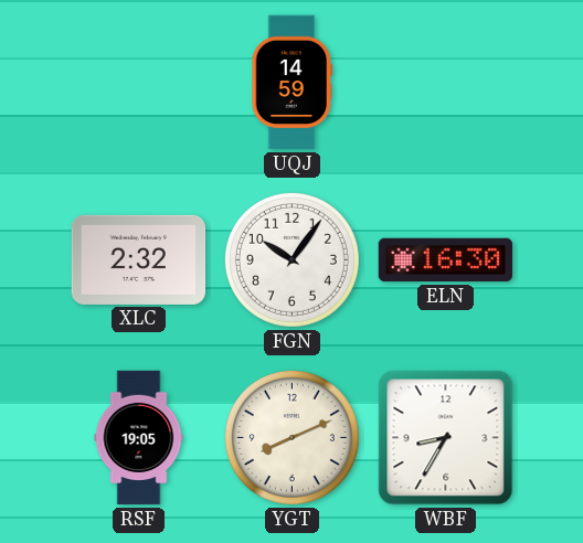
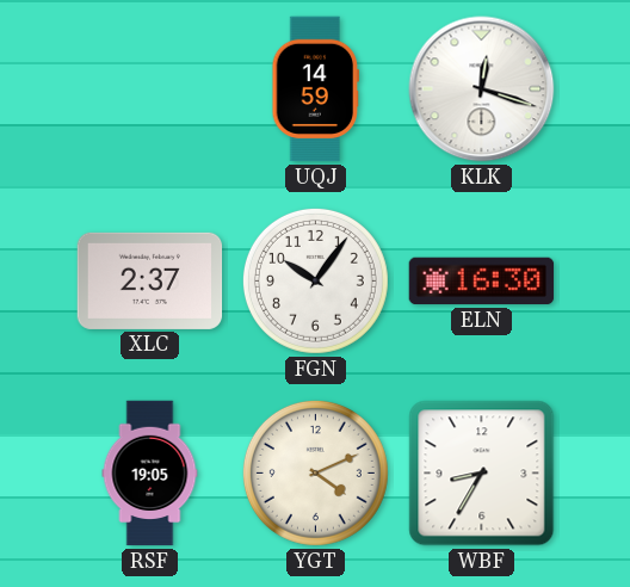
KLK: none -> 12:18 (482, 89)
XLC: 2:32 -> 2:37 (150, 280)
YGT: 8:11 -> 4:11 (315, 472)
